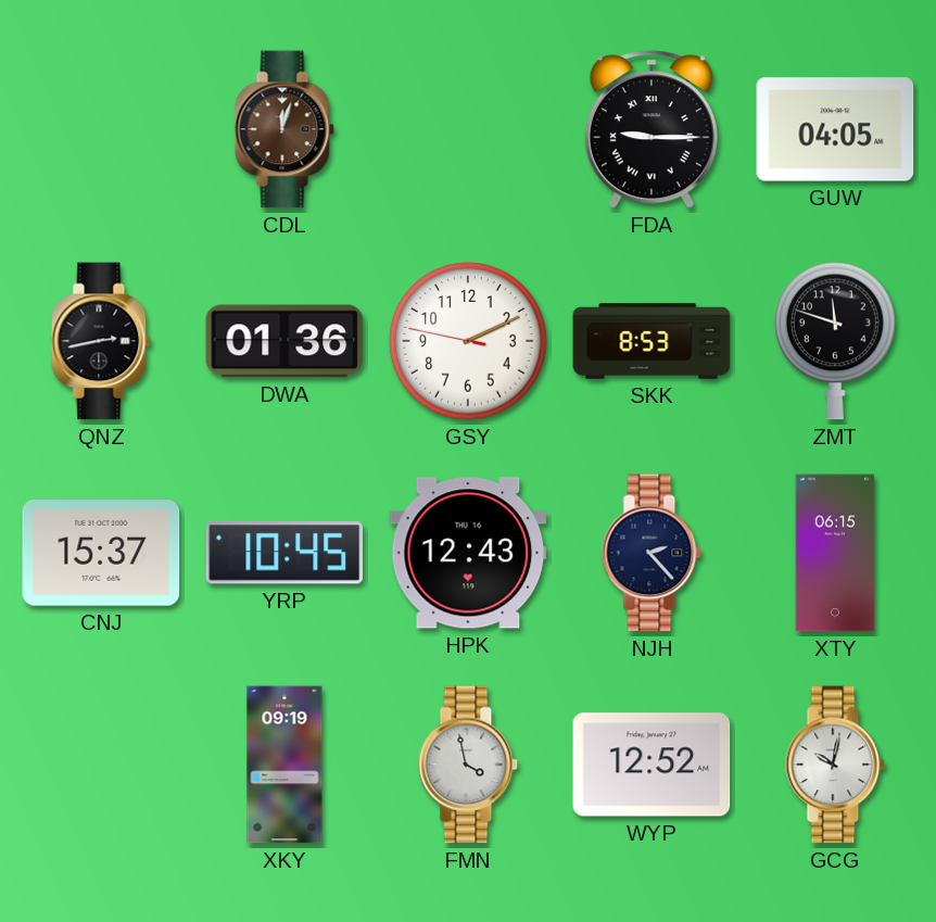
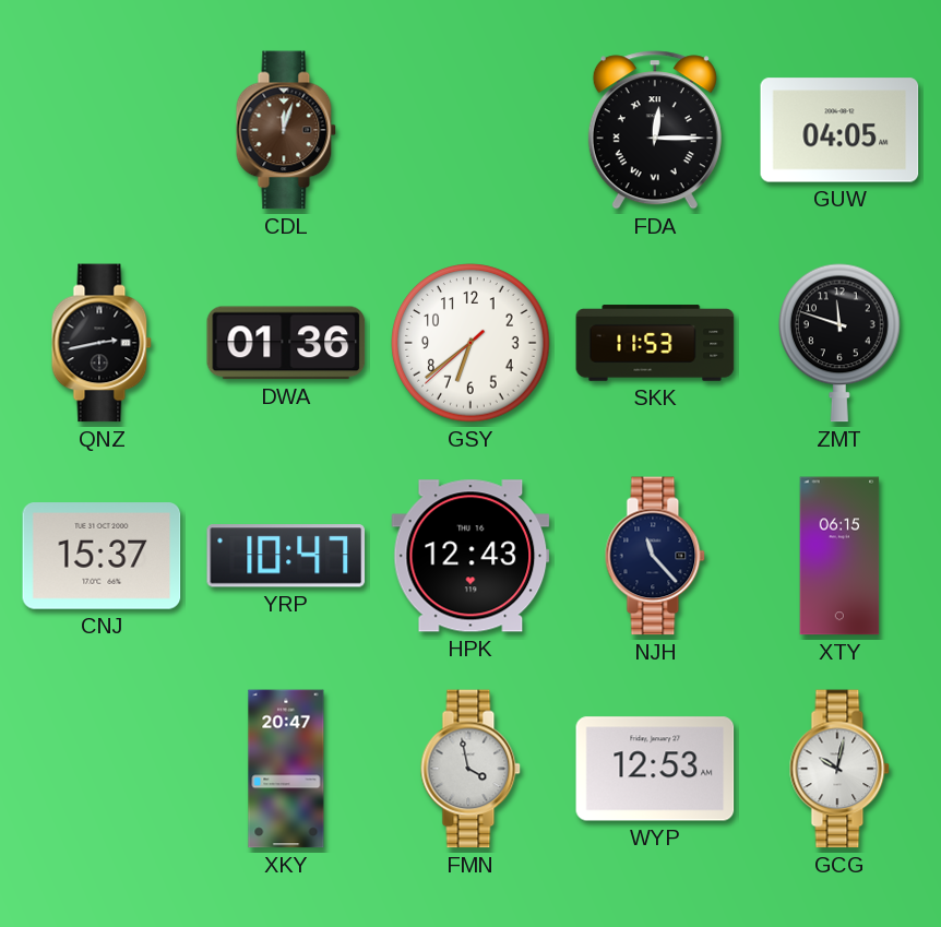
FDA: 9:15 -> 12:15 (655, 130)
GSY: 2:10 -> 6:38 (470, 343)
SKK: 8:53 -> 11:53 (655, 343)
YRP: 10:45 -> 10:47 (286, 556)
NJH: 2:23 -> 11:23 (655, 556)
XKY: 09:19 -> 20:47 (286, 769)
WYP: 12:52 -> 12:53 (655, 769)
